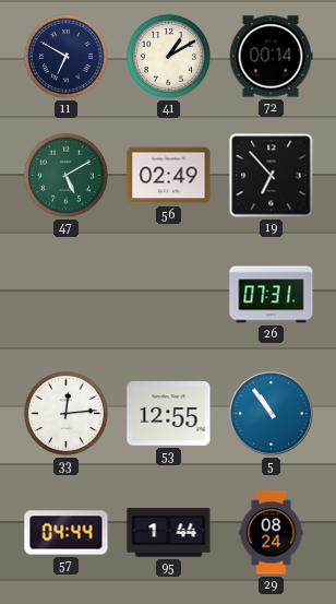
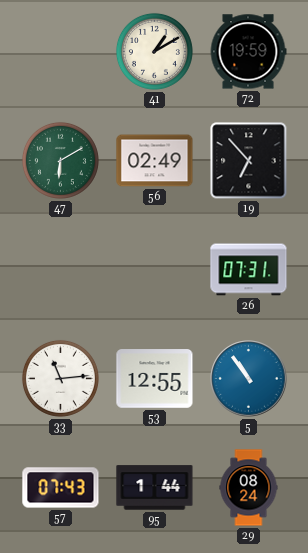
11: 6:50 -> none (65, 56)
72: 00:14 -> 19:59 (248, 52)
47: 5:10 -> 6:10 (60, 160)
33: 12:14 -> 11:14 (60, 378)
57: 04:44 -> 07:43 (61, 488)
